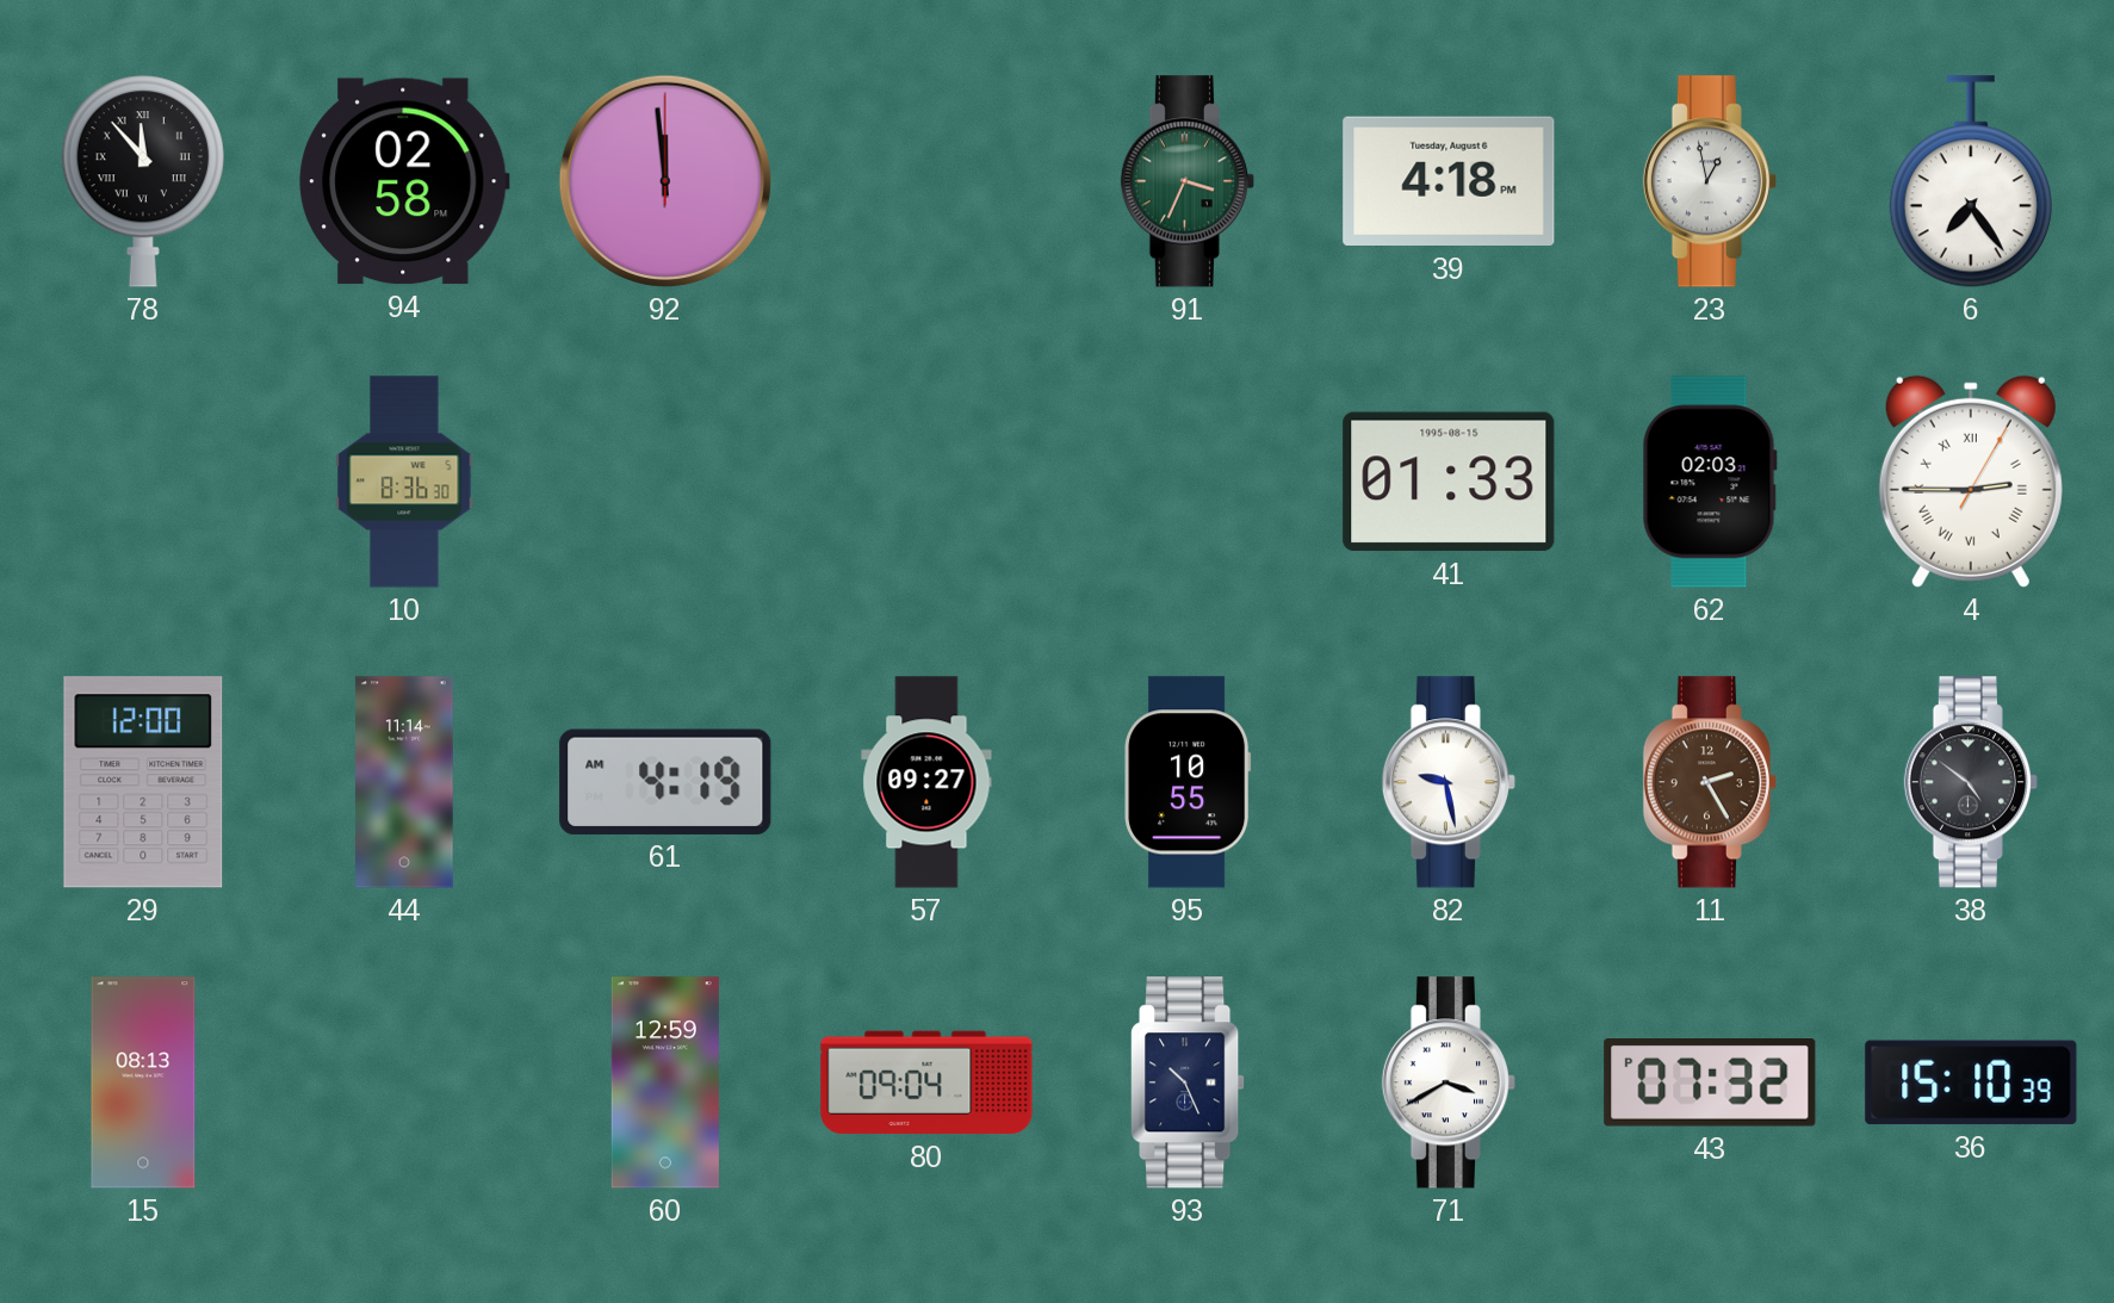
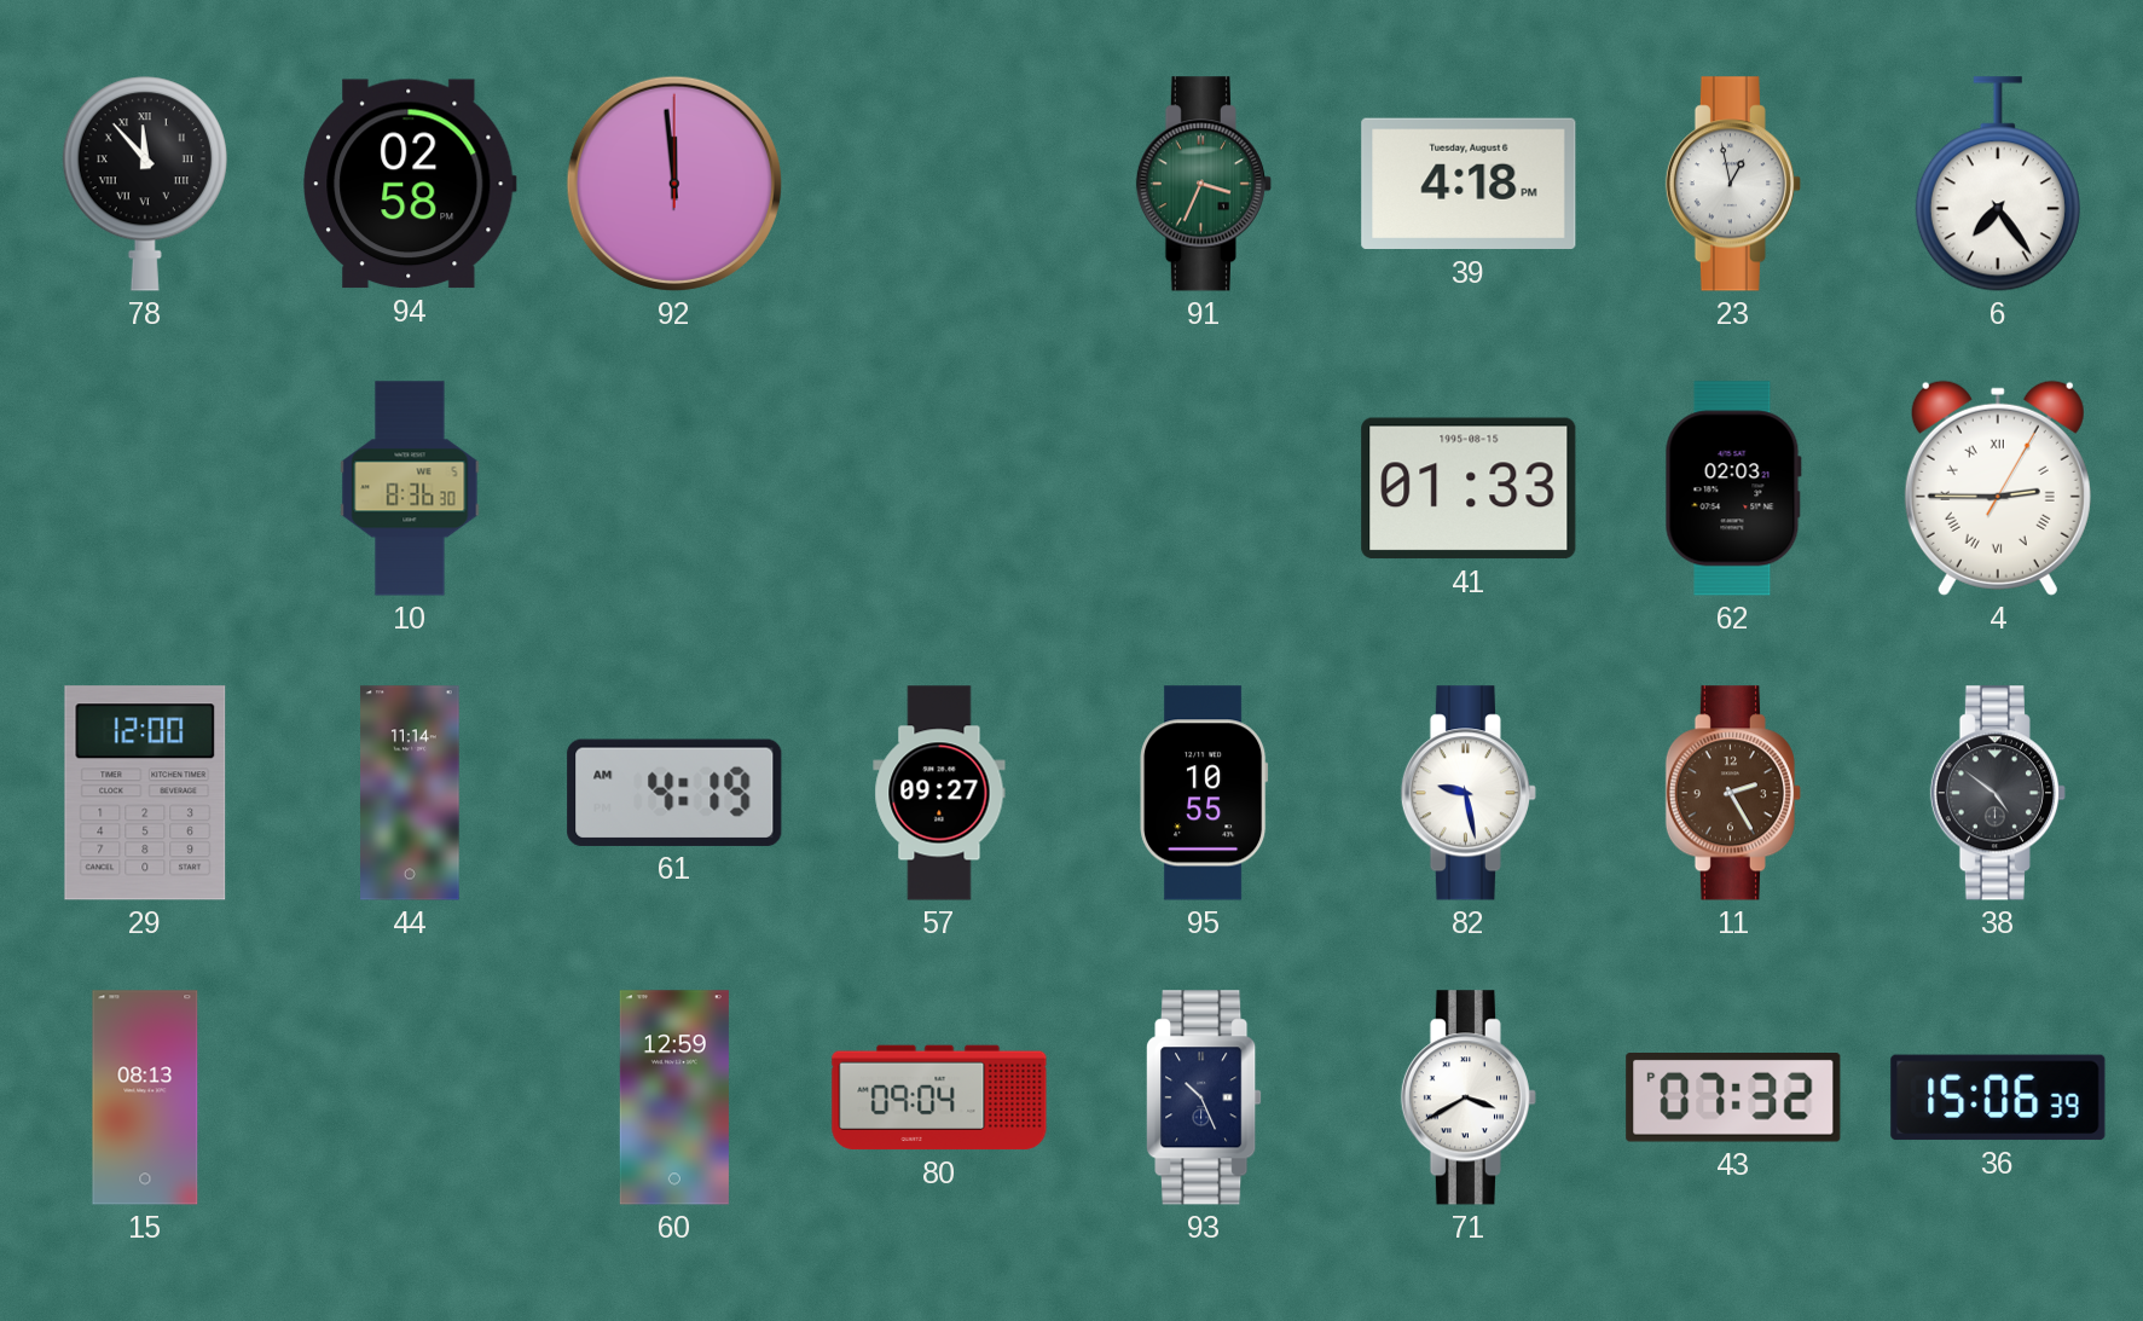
36: 15:10 -> 15:06 (1998, 1097)
